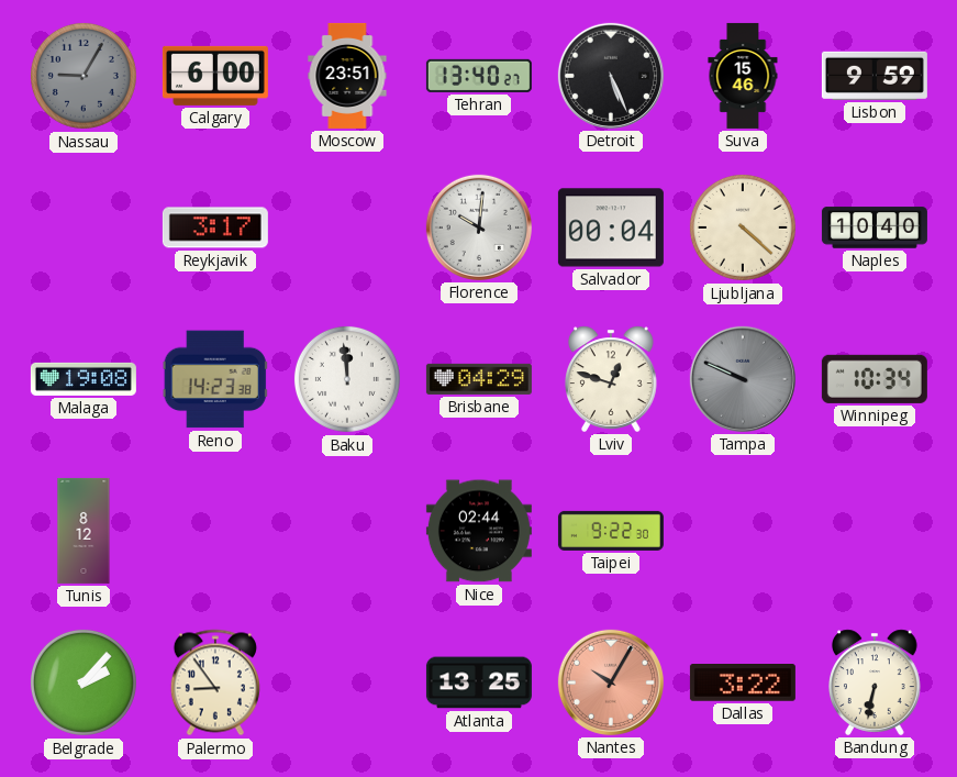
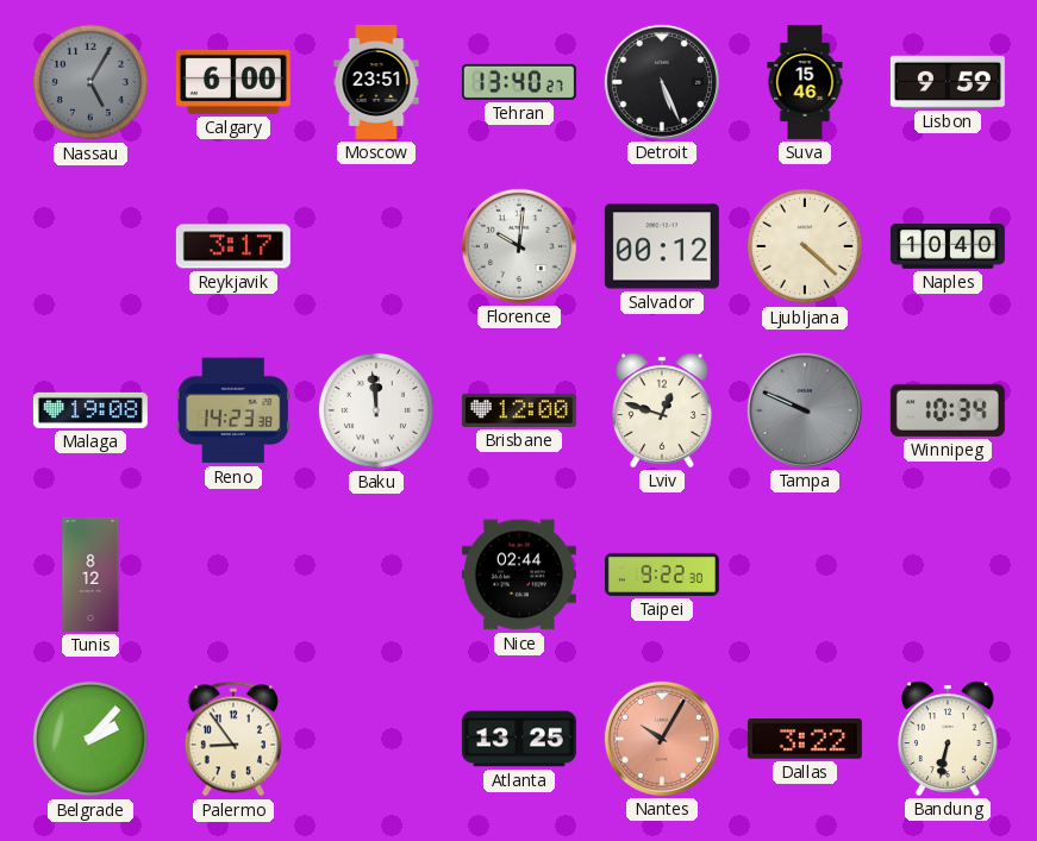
Nassau: 9:05 -> 5:05 (90, 82)
Salvador: 00:04 -> 00:12 (662, 246)
Brisbane: 04:29 -> 12:00 (519, 410)
